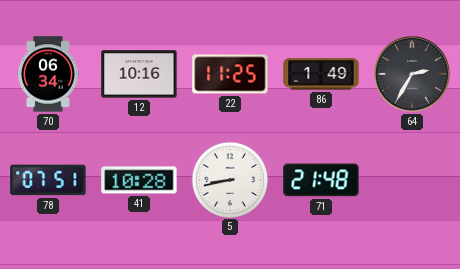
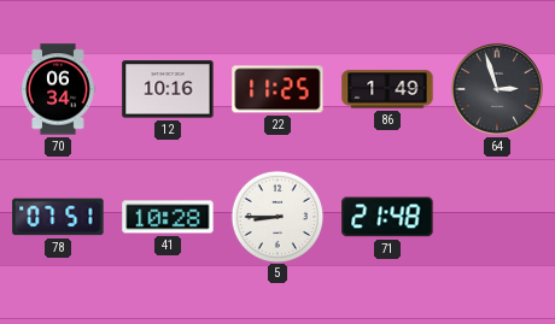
64: 2:35 -> 2:57 (497, 89)
5: 8:43 -> 8:45 (276, 216)
